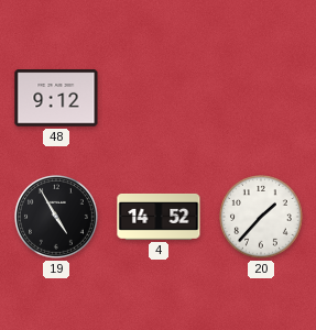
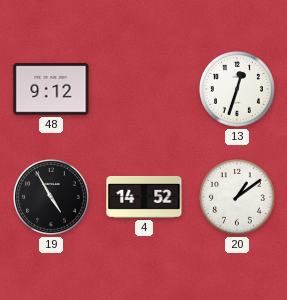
13: none -> 12:33 (238, 90)
20: 1:37 -> 1:09 (238, 198)
